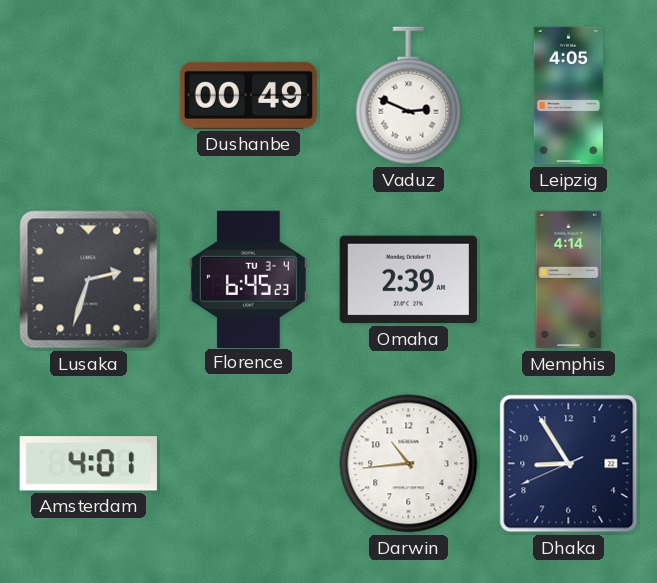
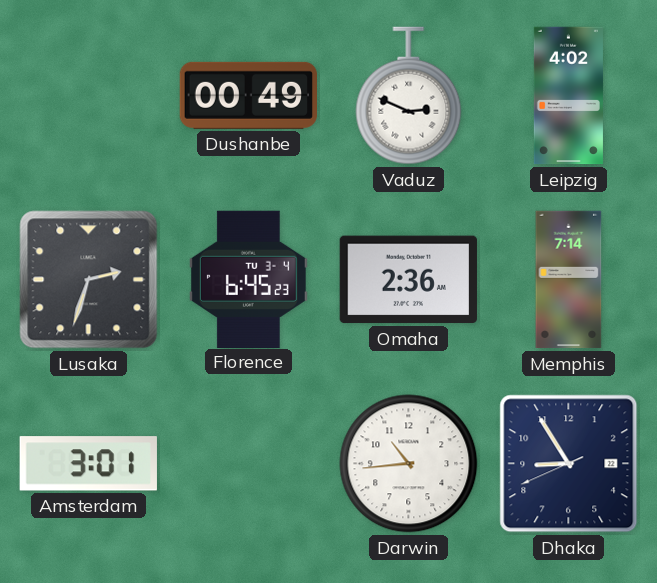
Leipzig: 4:05 -> 4:02 (568, 96)
Omaha: 2:39 -> 2:36 (408, 280)
Memphis: 4:14 -> 7:14 (569, 280)
Amsterdam: 4:01 -> 3:01 (88, 464)
